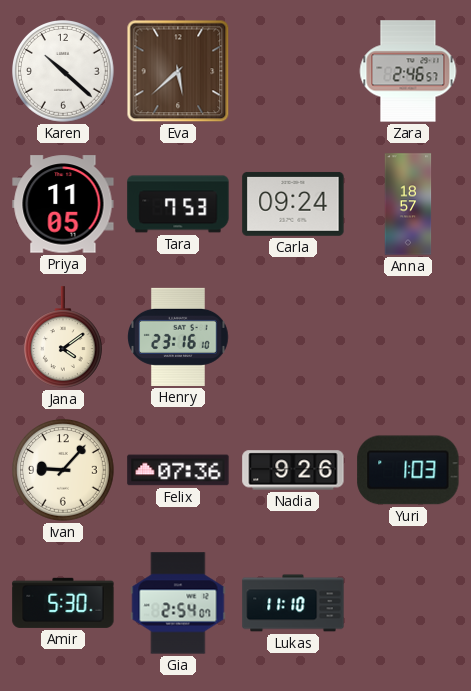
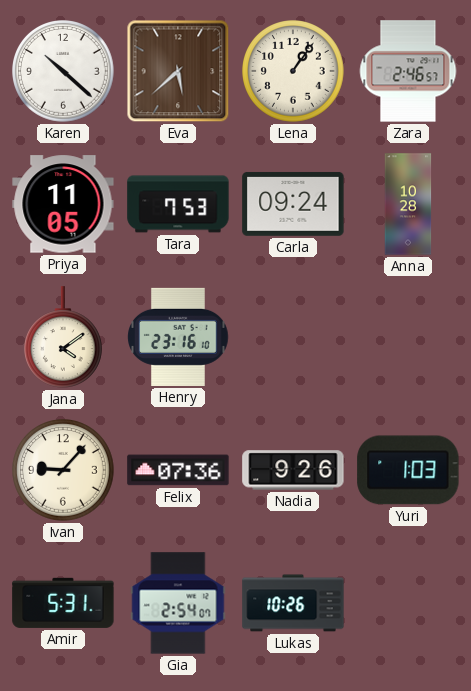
Lena: none -> 1:06 (294, 72)
Anna: 18:57 -> 10:28 (408, 204)
Amir: 5:30 -> 5:31 (63, 603)
Lukas: 11:10 -> 10:26 (293, 603)
